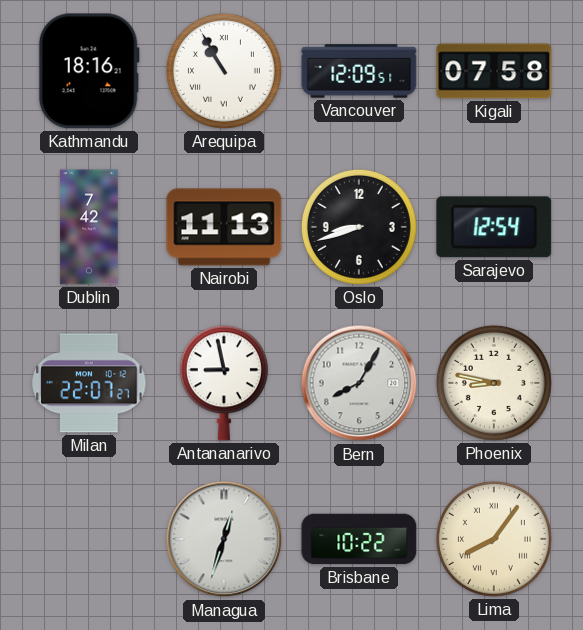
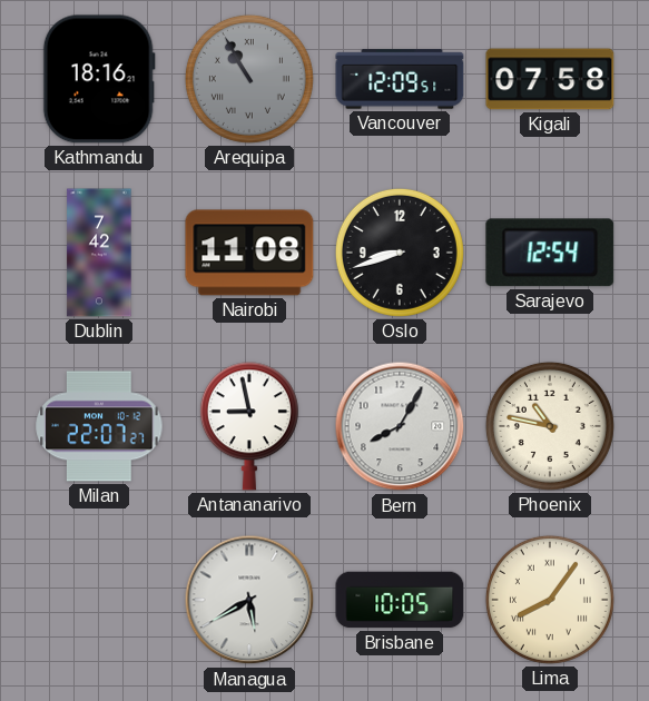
Arequipa dial: white -> grey (249, 79)
Nairobi: 11:13 -> 11:08 (249, 253)
Phoenix: 8:47 -> 10:47 (550, 426)
Managua: 12:33 -> 5:40 (249, 600)
Brisbane: 10:22 -> 10:05 (400, 600)
